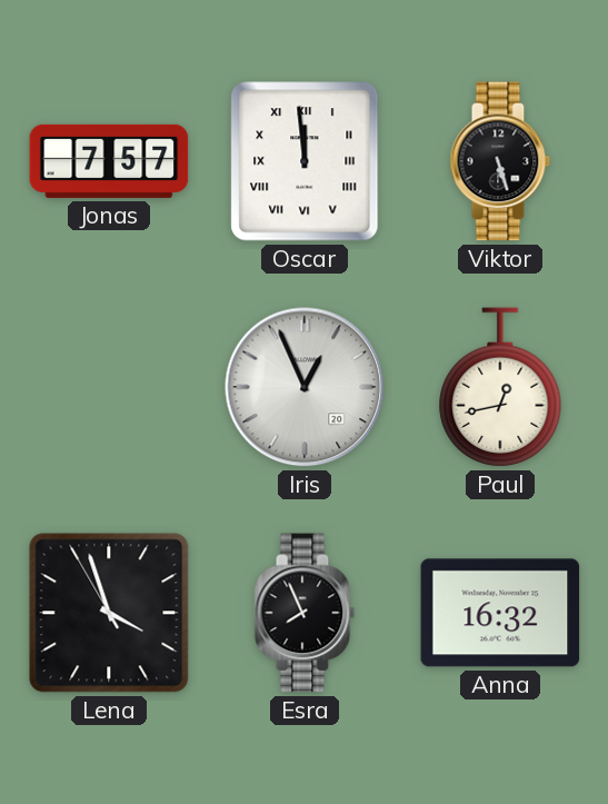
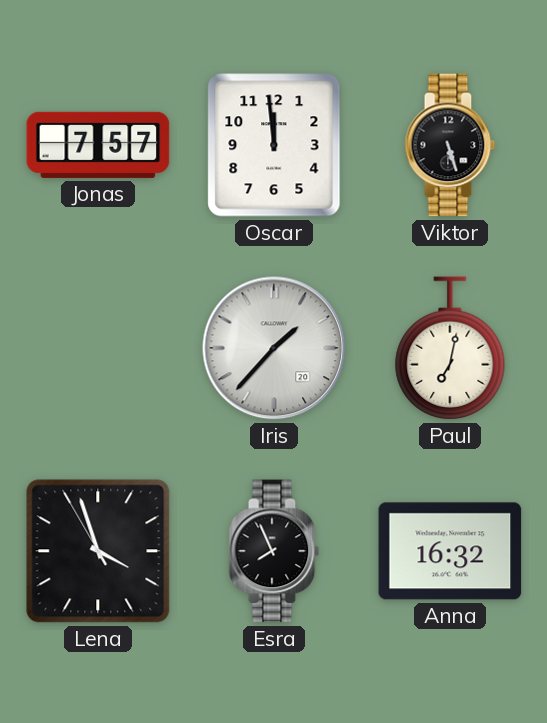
Oscar numerals: Roman -> Arabic (274, 145)
Iris: 12:56 -> 1:37 (274, 348)
Paul: 12:43 -> 7:02 (450, 348)
